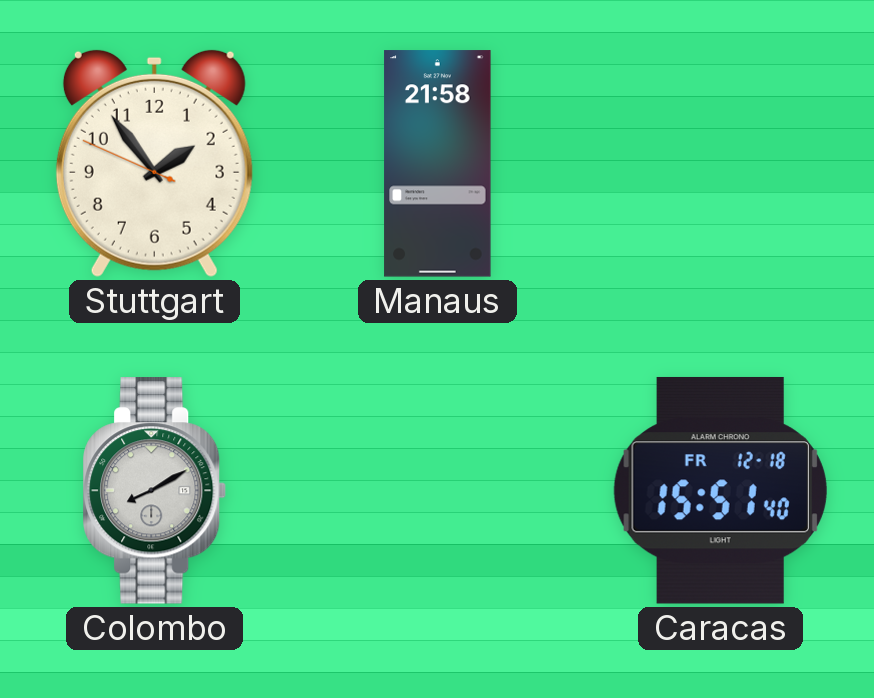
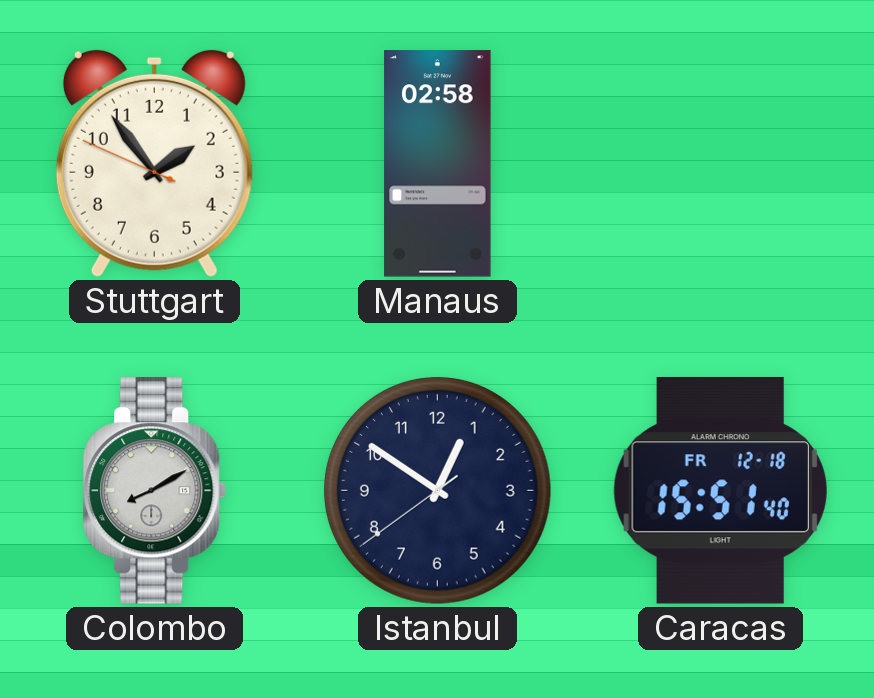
Manaus: 21:58 -> 02:58 (438, 164)
Istanbul: none -> 12:50 (437, 490)
